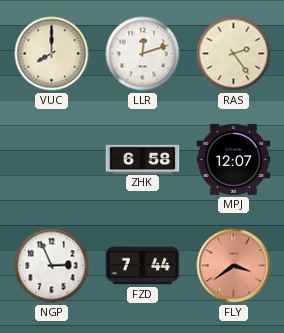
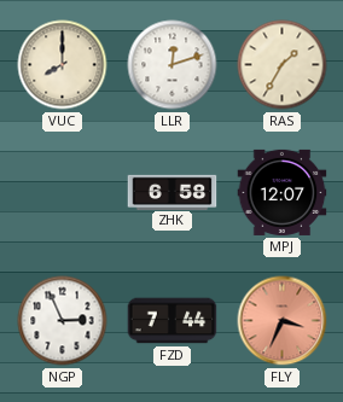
RAS: 2:24 -> 1:35 (283, 65)
FLY: 3:39 -> 3:34 (283, 321)
